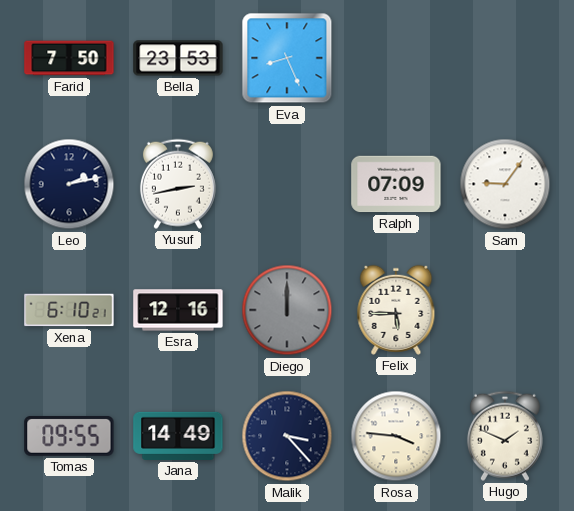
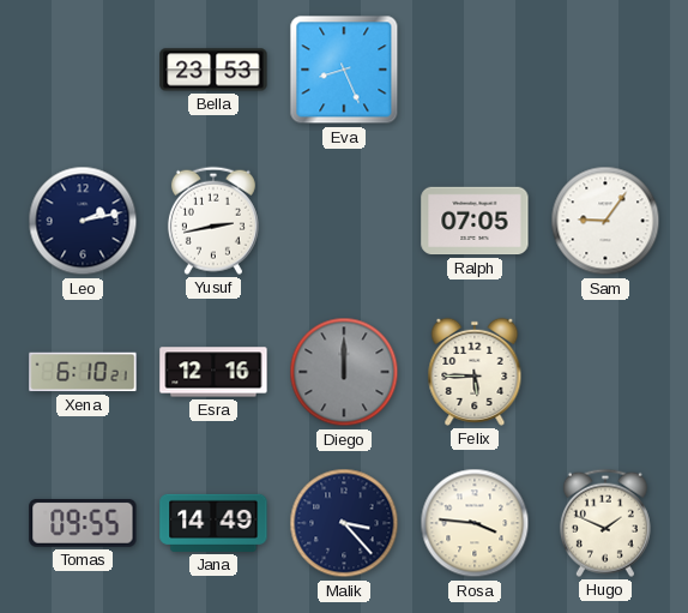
Farid: 7:50 -> none (69, 58)
Ralph: 07:09 -> 07:05 (475, 221)
